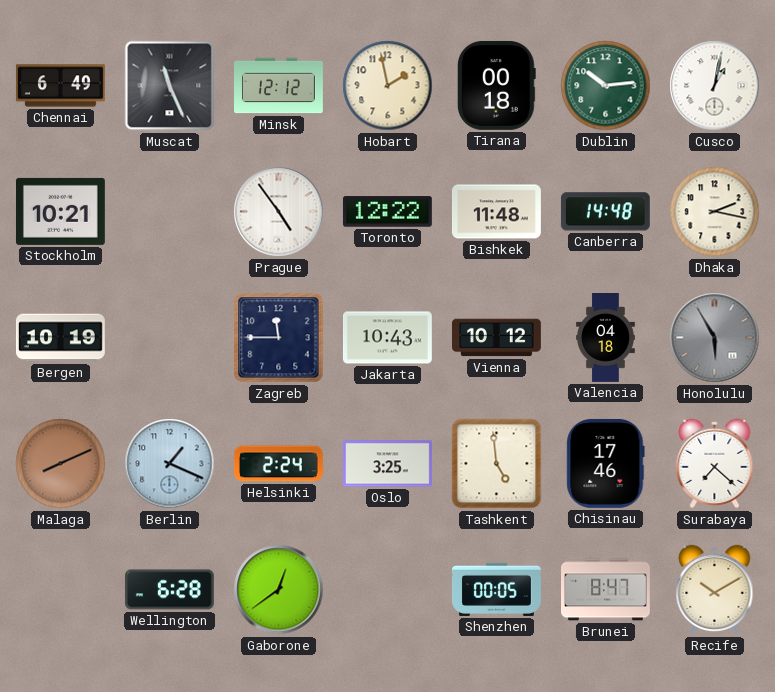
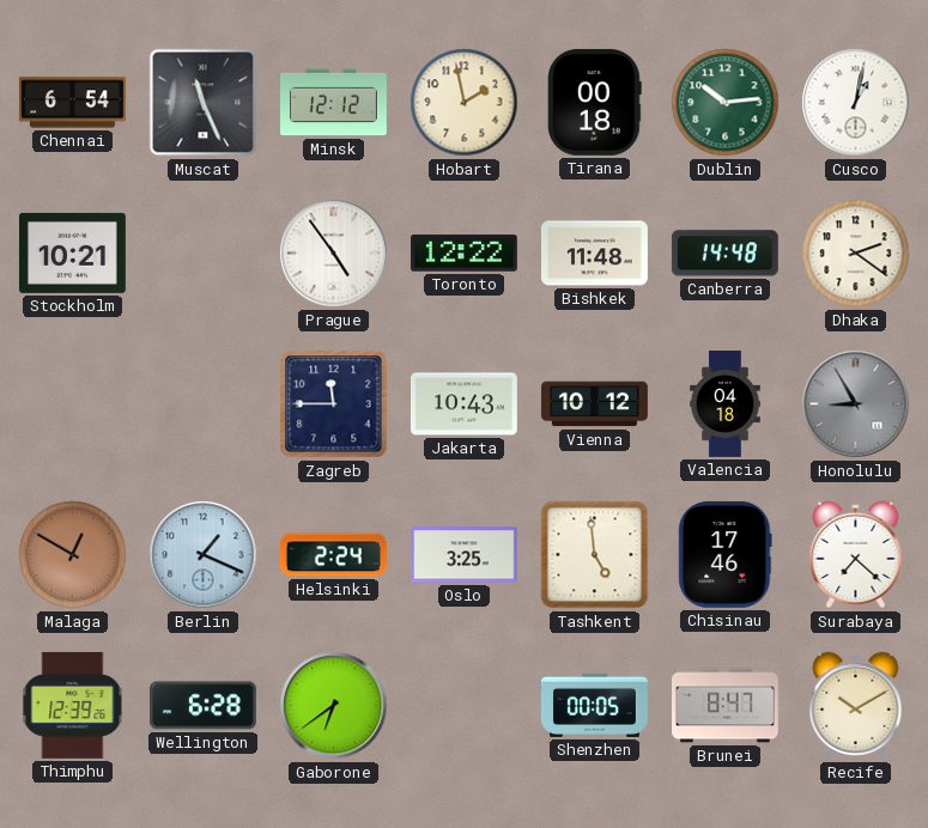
Chennai: 6:49 -> 6:54 (73, 103)
Dhaka: 2:17 -> 2:21 (856, 254)
Bergen: 10:19 -> none (60, 338)
Honolulu: 5:55 -> 8:55 (856, 404)
Malaga: 8:11 -> 12:50 (73, 555)
Thimphu: none -> 12:39 (73, 705)
Gaborone: 12:39 -> 6:39 (334, 706)
